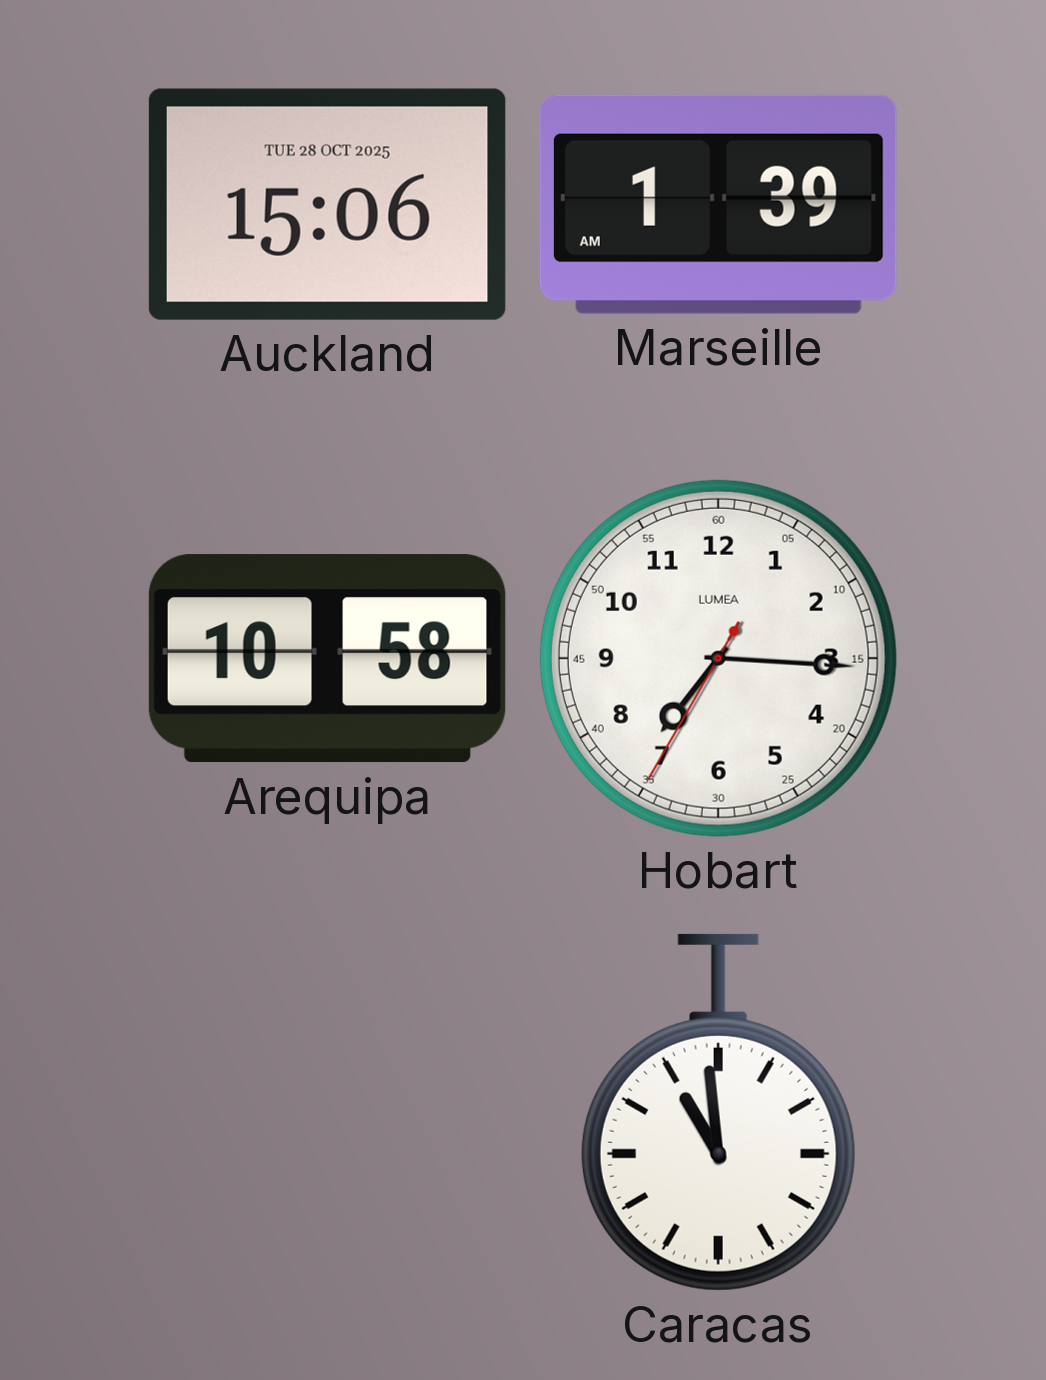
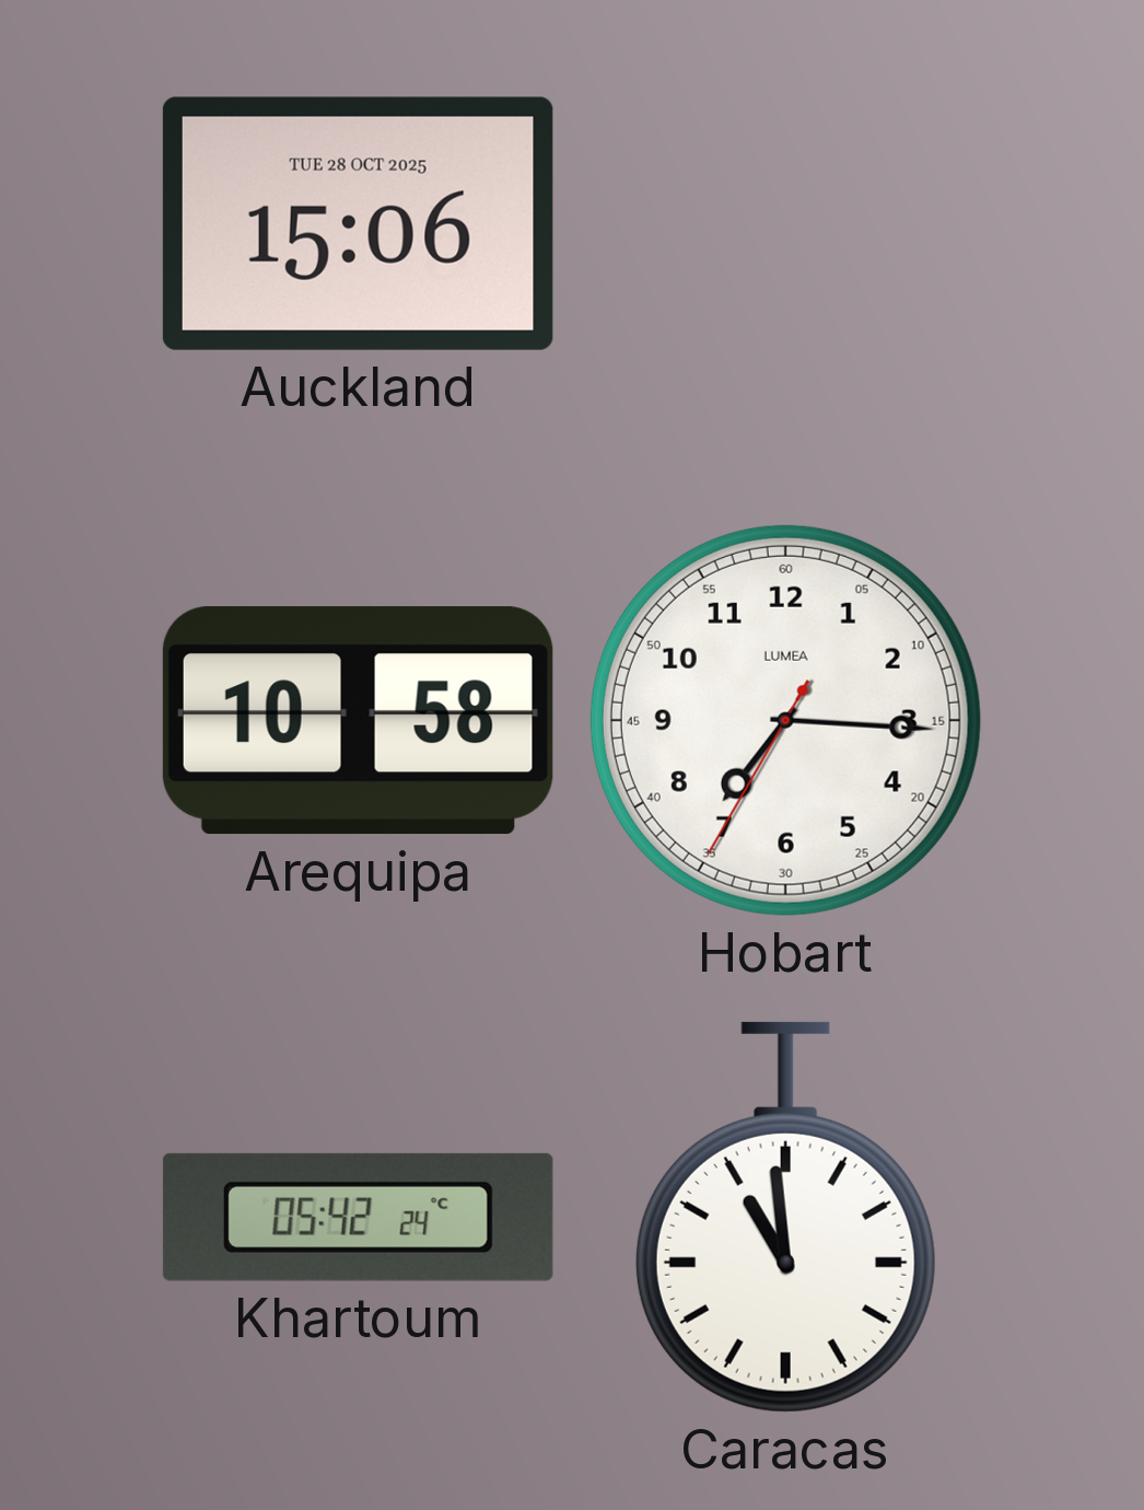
Marseille: 1:39 -> none (718, 204)
Khartoum: none -> 05:42 (358, 1217)
